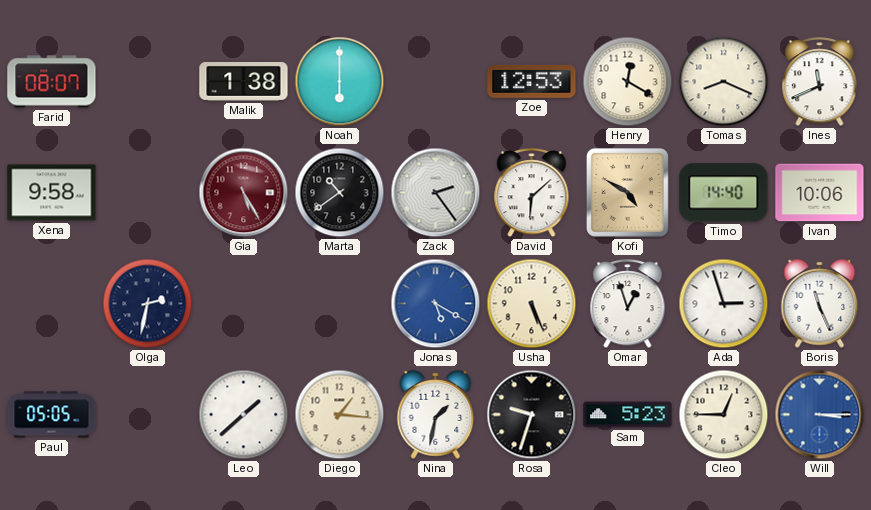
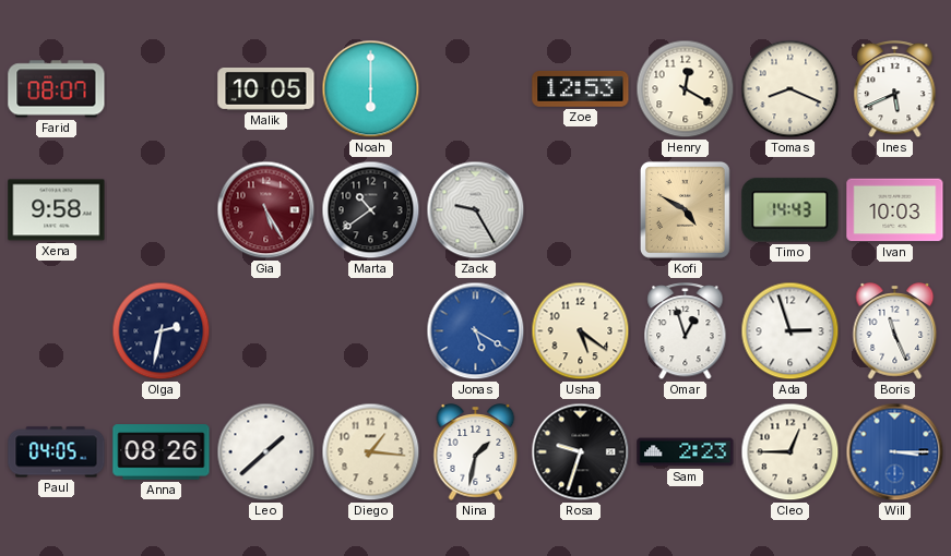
Malik: 1:38 -> 10:05 (266, 89)
Ines: 11:41 -> 5:41 (895, 89)
Zack: 2:24 -> 9:25 (476, 210)
David: 6:08 -> none (532, 193)
Timo: 14:40 -> 14:43 (790, 210)
Ivan: 10:06 -> 10:03 (895, 210)
Usha: 5:26 -> 5:21 (581, 331)
Paul: 05:05 -> 04:05 (57, 452)
Anna: none -> 08:26 (162, 452)
Sam: 5:23 -> 2:23 (686, 452)
